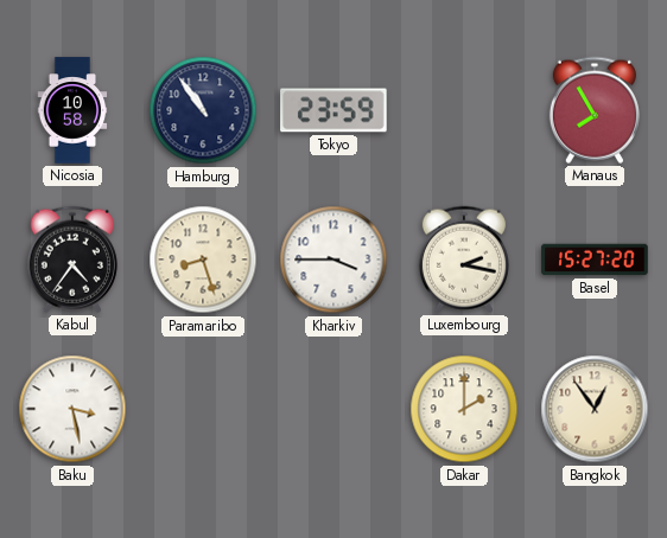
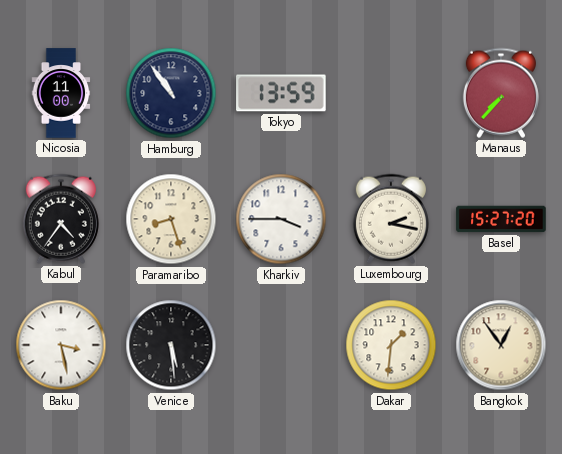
Nicosia: 10:58 -> 11:00 (61, 93)
Tokyo: 23:59 -> 13:59 (281, 93)
Manaus: 7:55 -> 7:37 (501, 93)
Venice: none -> 5:29 (171, 345)
Dakar: 2:00 -> 1:31 (391, 345)
